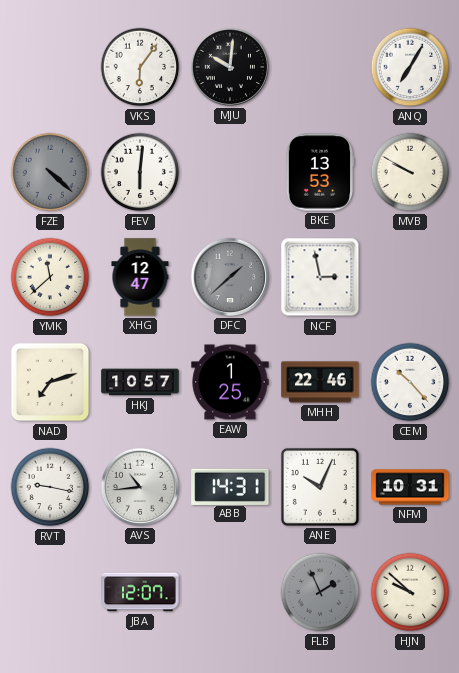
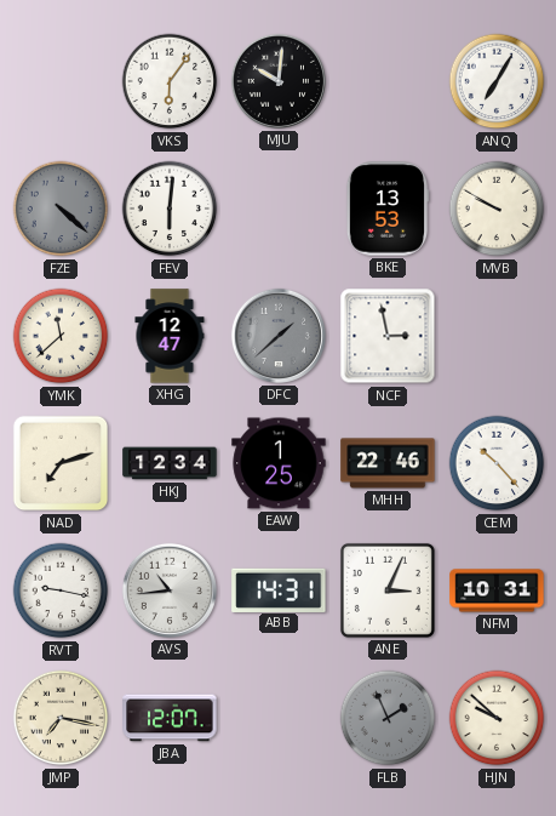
HKJ: 10:57 -> 12:34 (170, 463)
ANE: 10:04 -> 3:04 (388, 590)
JMP: none -> 7:17 (61, 718)
